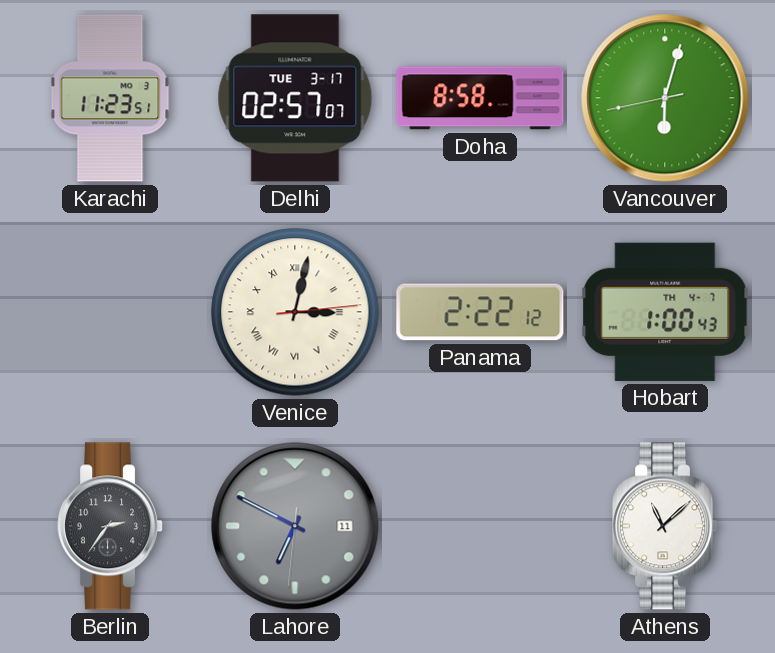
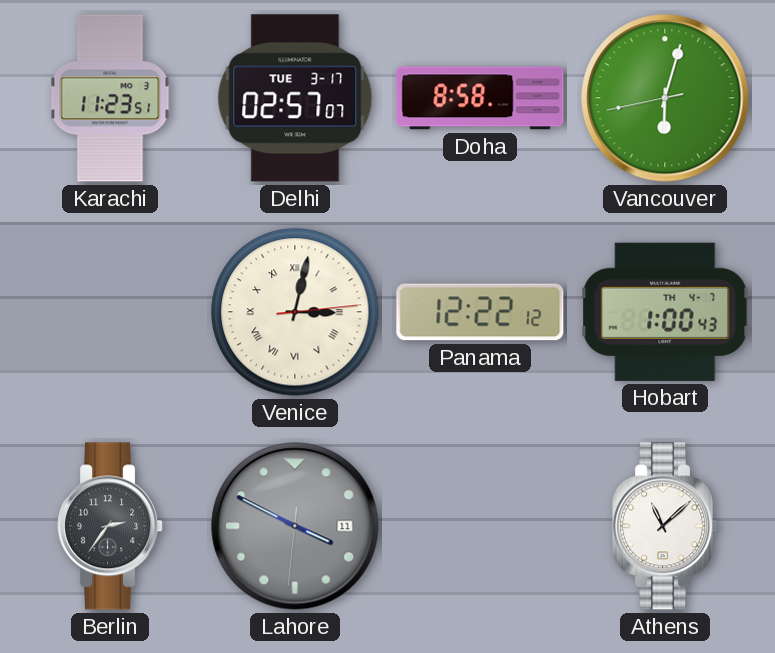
Panama: 2:22 -> 12:22 (480, 312)
Lahore: 6:49 -> 3:49 (295, 526)
